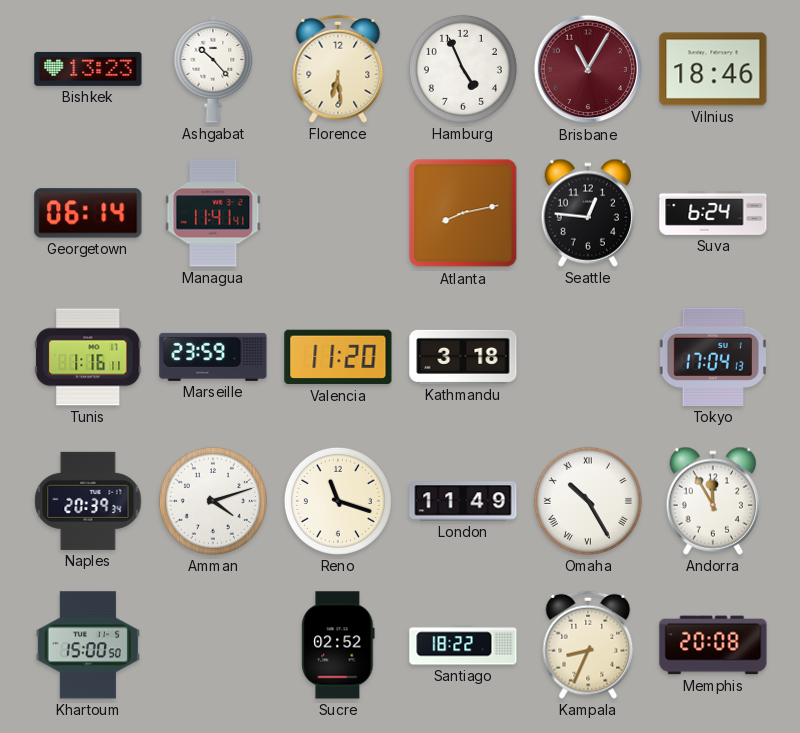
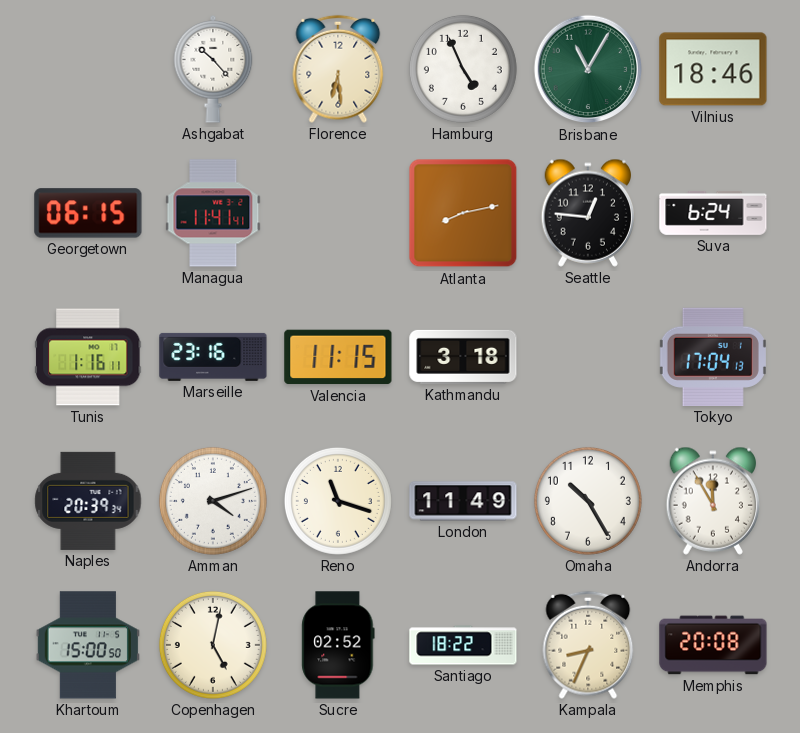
Bishkek: 13:23 -> none (88, 69)
Brisbane dial: burgundy -> green (588, 69)
Georgetown: 06:14 -> 06:15 (88, 213)
Marseille: 23:59 -> 23:16 (213, 357)
Valencia: 11:20 -> 11:15 (338, 357)
Omaha numerals: Roman -> Arabic (588, 501)
Copenhagen: none -> 5:02 (213, 645)
